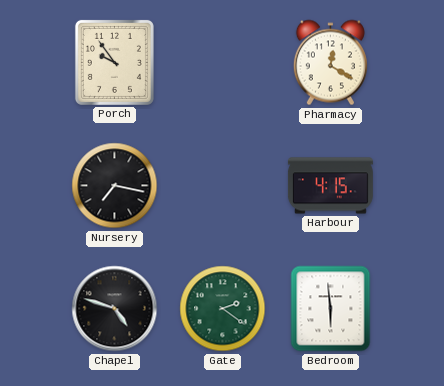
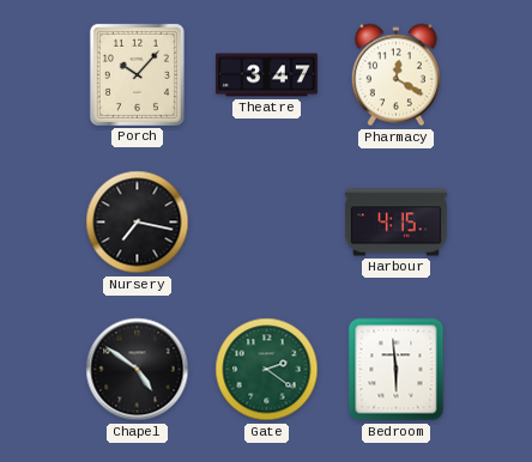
Porch: 9:54 -> 10:07 (137, 74)
Theatre: none -> 3:47 (266, 75)
Chapel: 4:48 -> 4:51 (138, 370)
